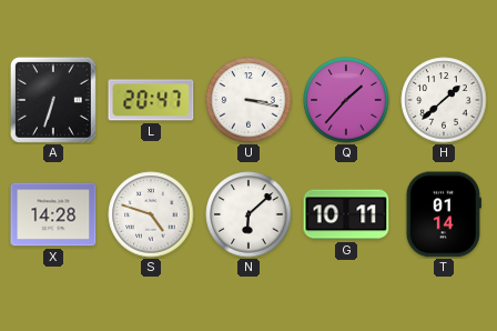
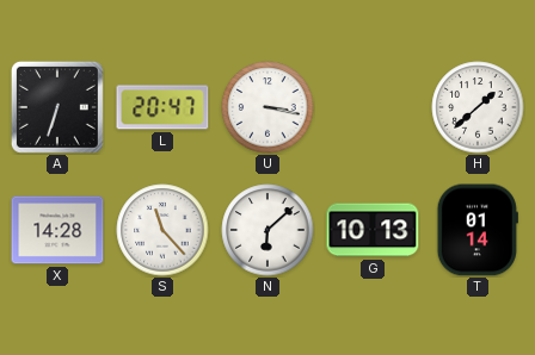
Q: 1:37 -> none (346, 100)
S: 4:48 -> 11:23 (162, 230)
G: 10:11 -> 10:13 (373, 230)
